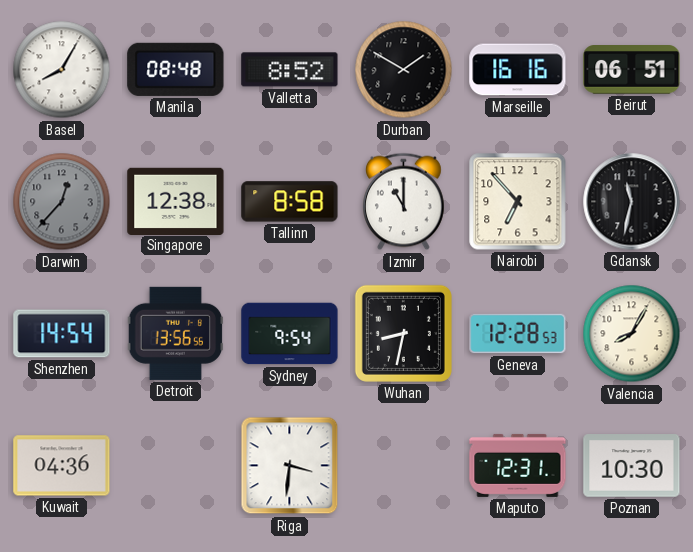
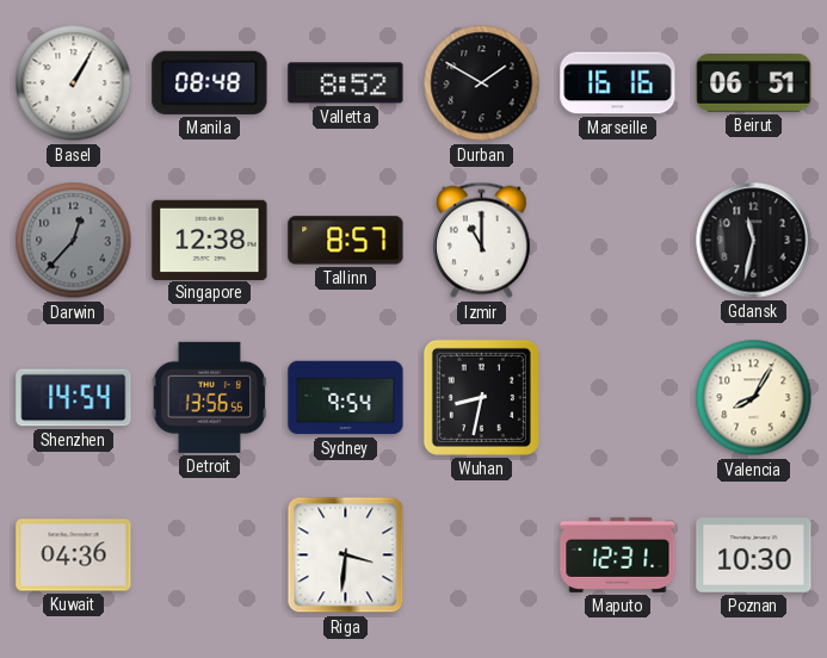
Basel: 8:05 -> 1:05 (74, 83)
Tallinn: 8:58 -> 8:57 (346, 241)
Nairobi: 6:53 -> none (518, 202)
Geneva: 12:28 -> none (518, 334)
